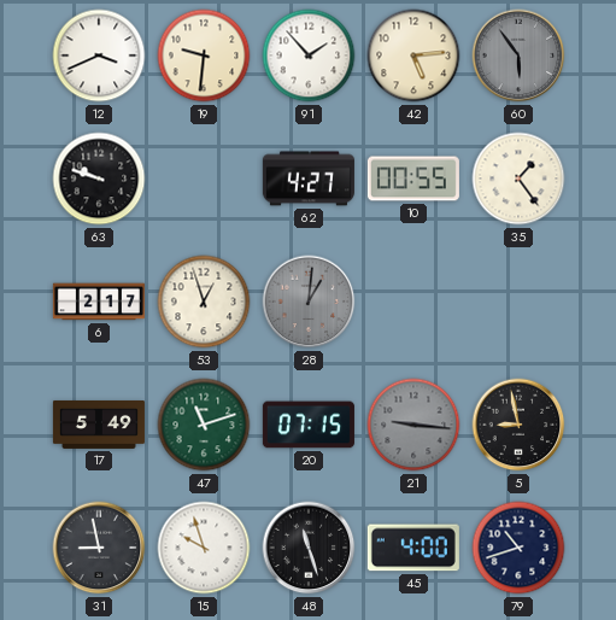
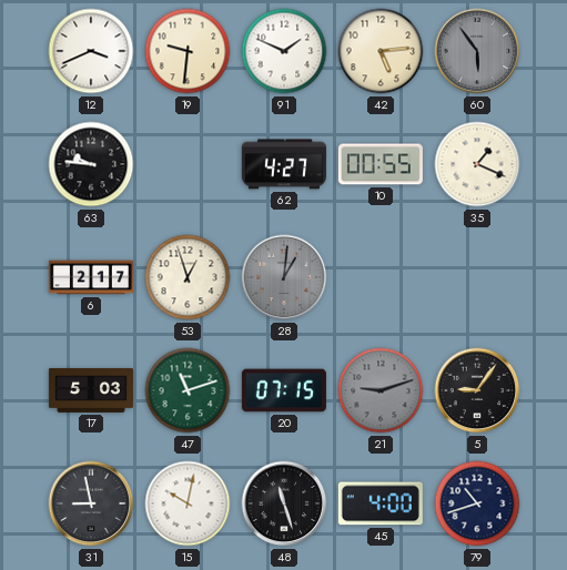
91: 1:53 -> 1:49 (284, 51)
63: 9:48 -> 9:46 (91, 164)
35: 1:24 -> 1:19 (477, 164)
17: 5:49 -> 5:03 (91, 390)
21: 9:16 -> 9:12 (381, 390)
5: 8:58 -> 9:06 (477, 390)
15: 9:57 -> 10:02 (188, 503)
